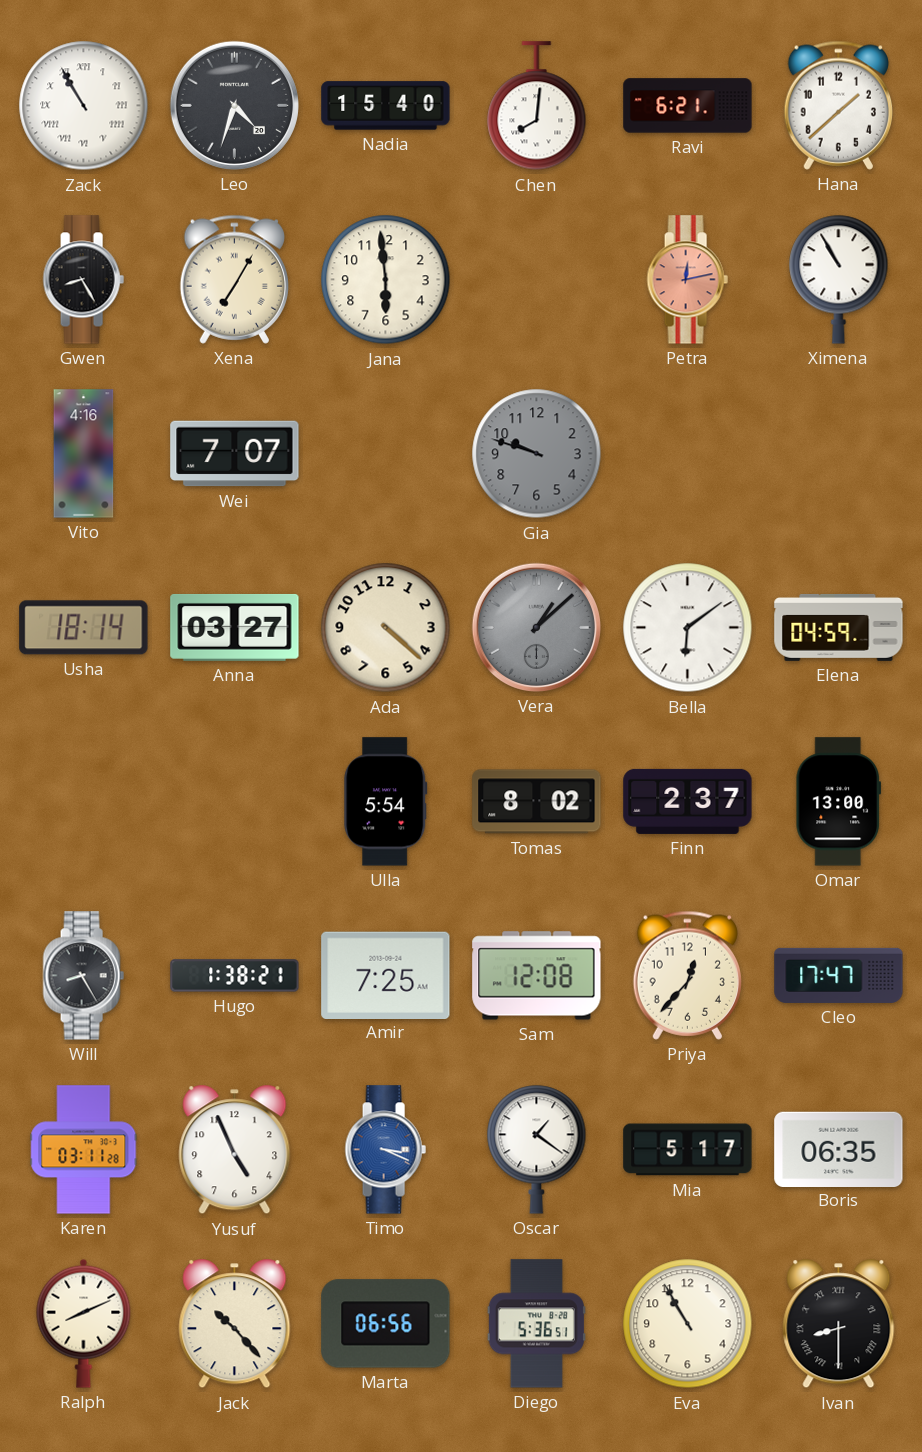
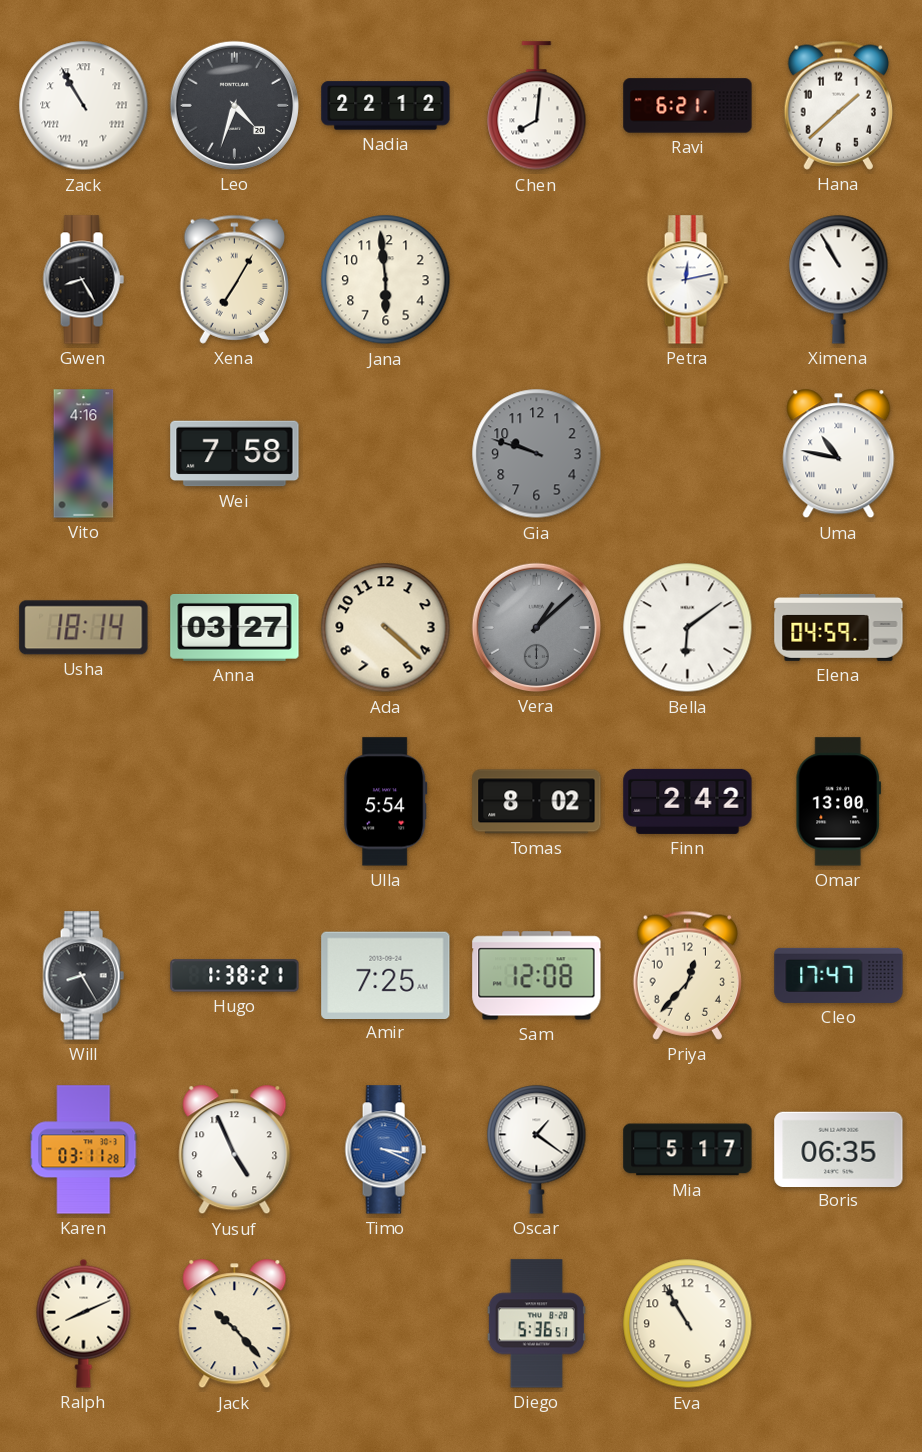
Nadia: 15:40 -> 22:12 (386, 106)
Petra dial: salmon -> white (687, 280)
Wei: 7:07 -> 7:58 (235, 454)
Uma: none -> 10:47 (839, 454)
Finn: 2:37 -> 2:42 (688, 801)
Marta: 06:56 -> none (386, 1324)
Ivan: 8:30 -> none (839, 1324)
